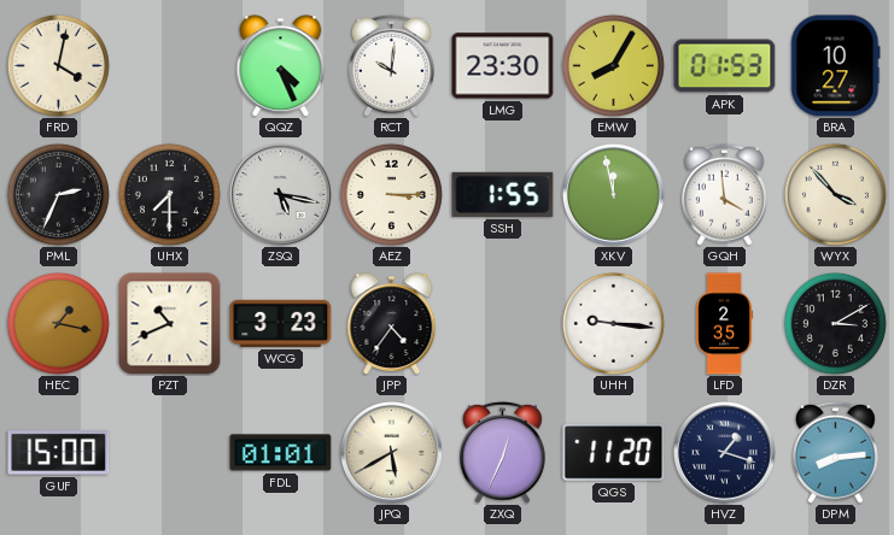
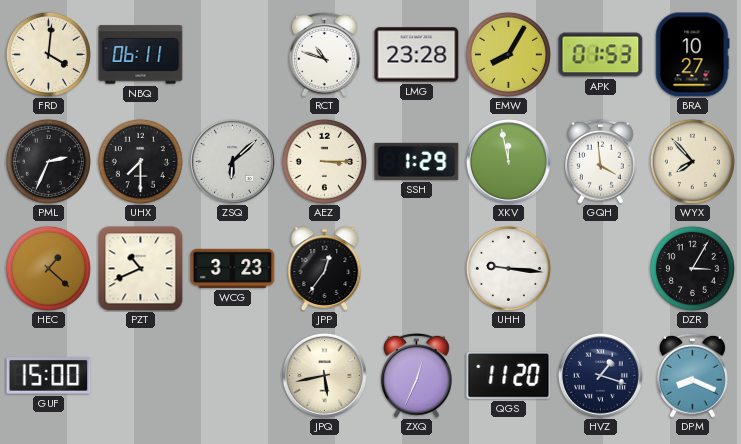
FRD: 4:02 -> 4:01 (48, 54)
NBQ: none -> 06:11 (141, 55)
QQZ: 4:26 -> none (281, 66)
RCT: 10:01 -> 10:48 (325, 54)
LMG: 23:30 -> 23:28 (417, 55)
ZSQ: 5:17 -> 6:08 (232, 161)
SSH: 1:55 -> 1:29 (417, 161)
WYX: 3:53 -> 7:53 (692, 161)
HEC: 1:17 -> 1:22 (48, 268)
JPP: 4:36 -> 12:36 (325, 269)
LFD: 2:35 -> none (725, 324)
DZR: 3:10 -> 3:05 (692, 268)
FDL: 01:01 -> none (281, 453)
JPQ: 5:40 -> 5:43 (324, 375)
DPM: 8:14 -> 8:19 (693, 375)
